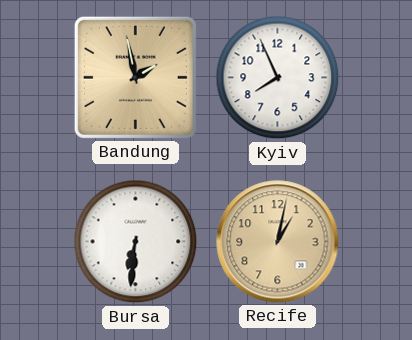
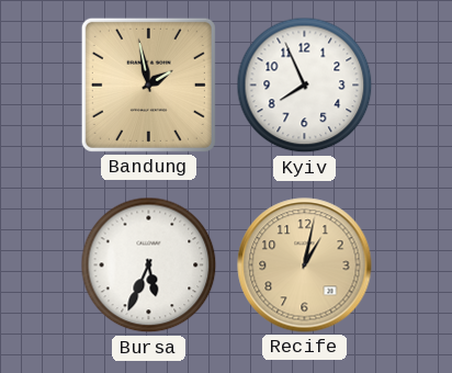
Bursa: 6:31 -> 5:34 (149, 265)
